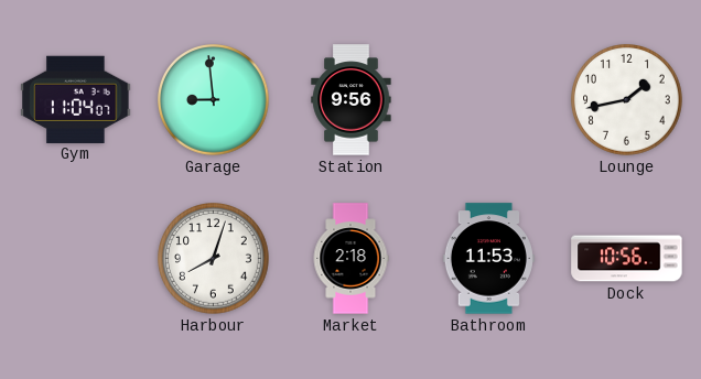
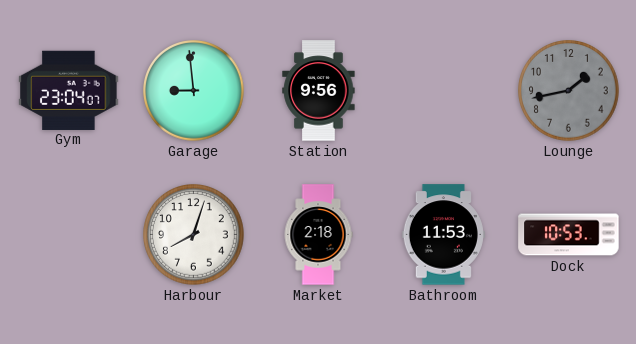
Gym: 11:04 -> 23:04 (69, 90)
Lounge dial: white -> grey (569, 91)
Dock: 10:56 -> 10:53 (569, 235)
